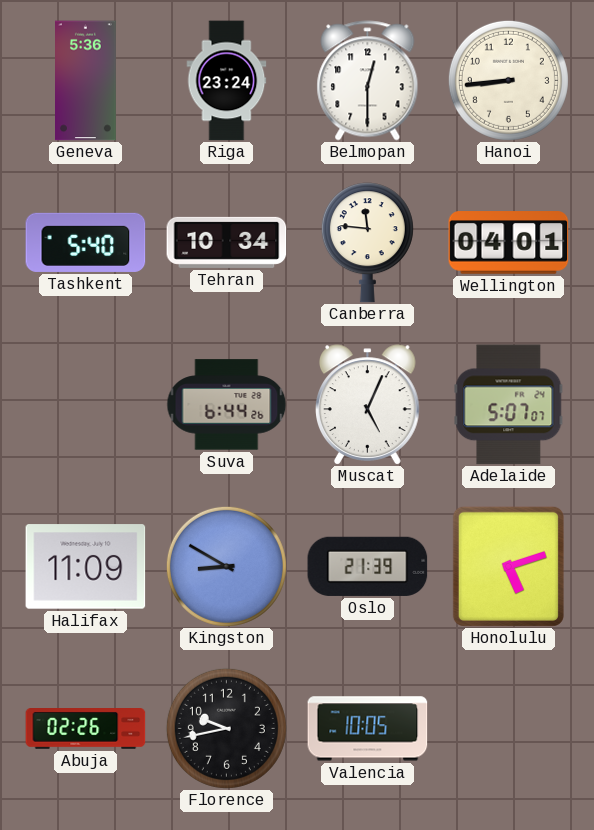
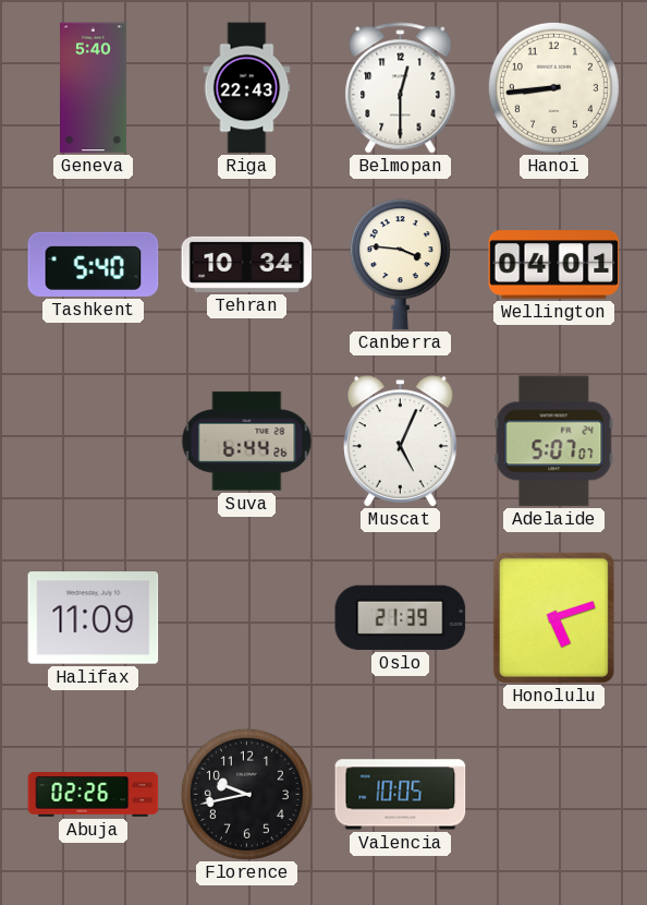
Geneva: 5:36 -> 5:40 (94, 88)
Riga: 23:24 -> 22:43 (247, 88)
Canberra: 11:46 -> 3:46 (400, 265)
Kingston: 8:50 -> none (226, 566)
